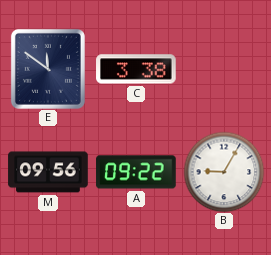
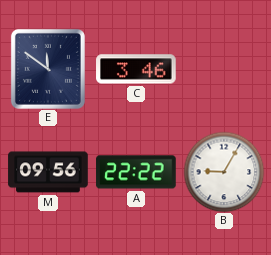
C: 3:38 -> 3:46 (136, 69)
A: 09:22 -> 22:22 (136, 172)
